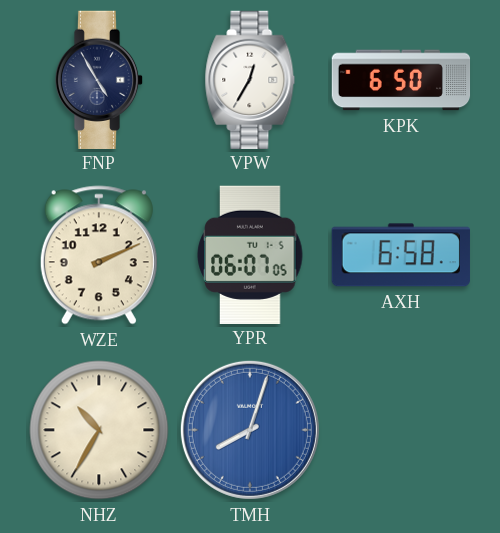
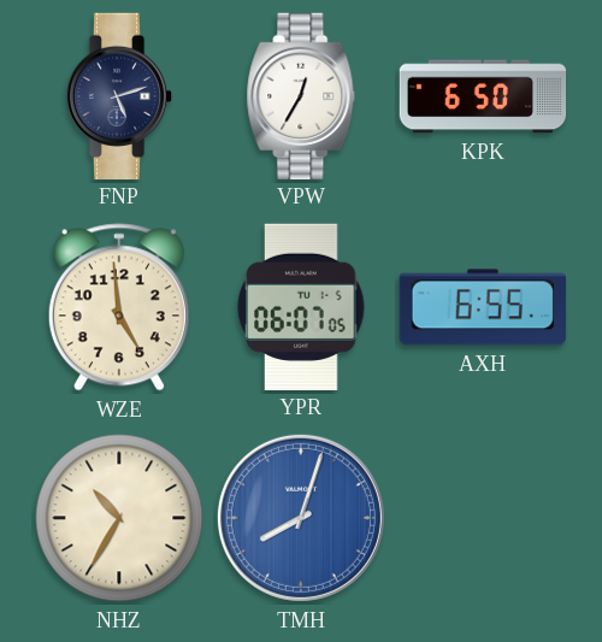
FNP: 4:55 -> 5:12 (119, 95)
WZE: 2:11 -> 4:59 (119, 307)
AXH: 6:58 -> 6:55 (483, 307)
